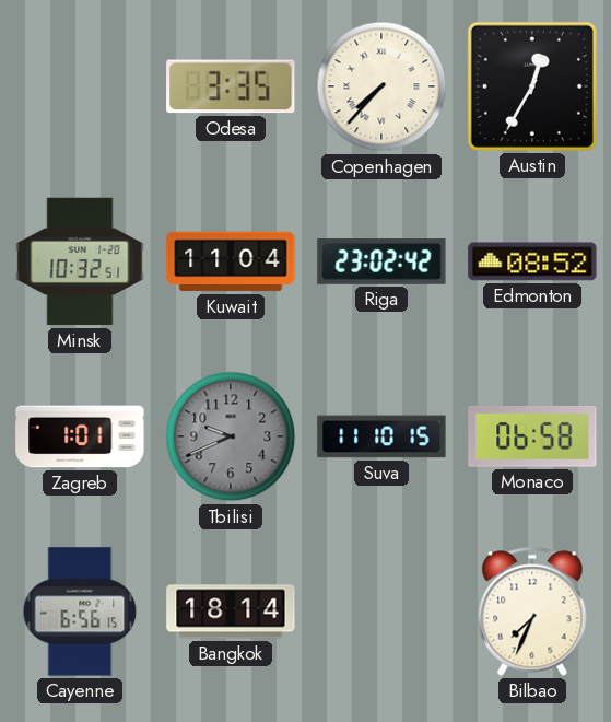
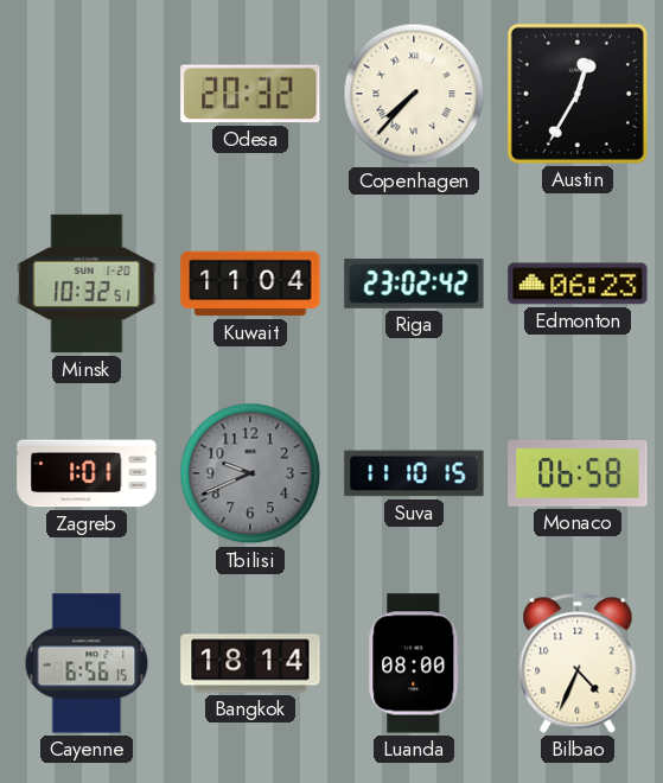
Odesa: 3:35 -> 20:32 (250, 94)
Edmonton: 08:52 -> 06:23 (578, 284)
Luanda: none -> 08:00 (414, 663)
Bilbao: 7:34 -> 4:34 (578, 663)
